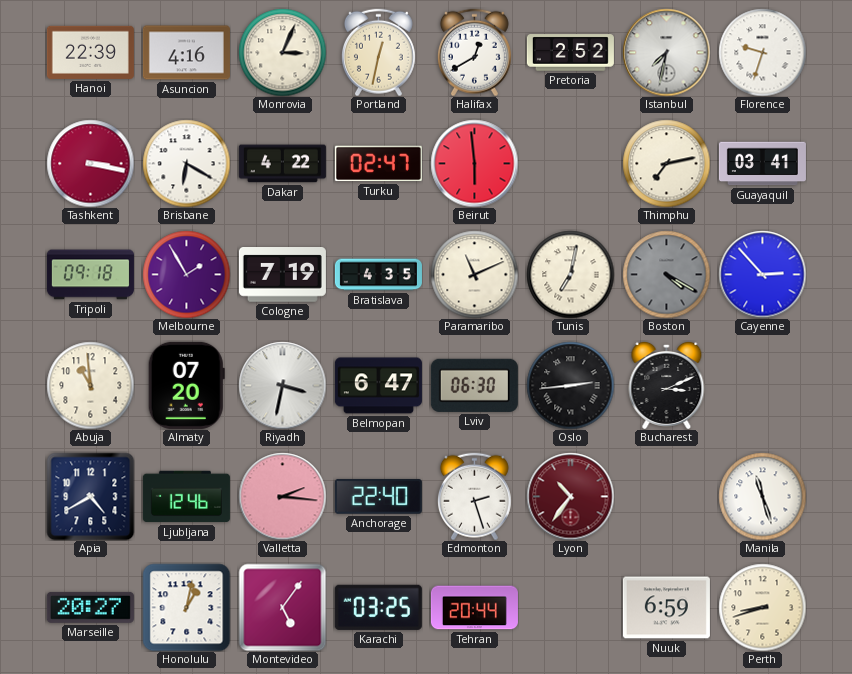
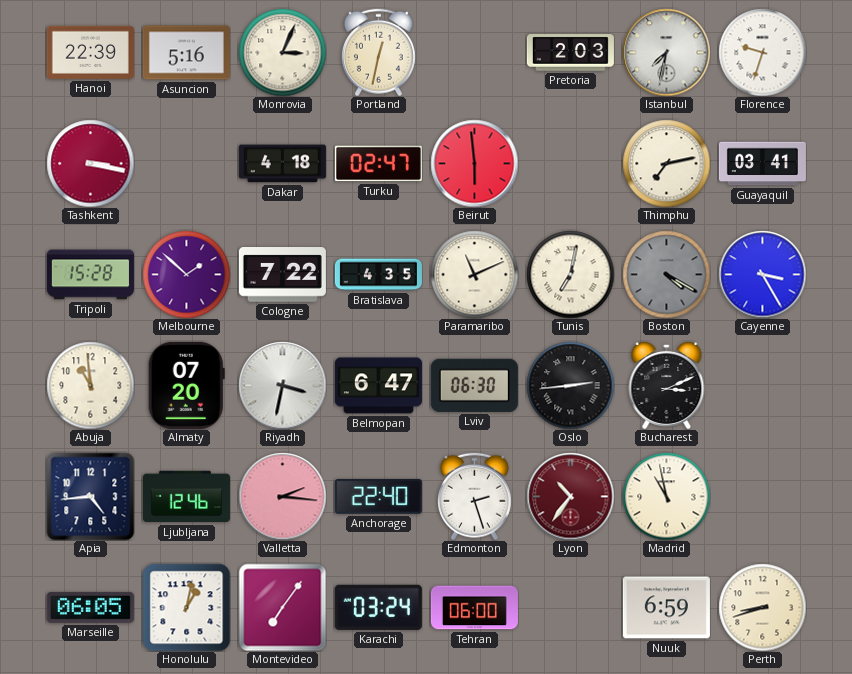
Asuncion: 4:16 -> 5:16 (186, 53)
Halifax: 12:40 -> none (474, 52)
Pretoria: 2:52 -> 2:03 (570, 53)
Brisbane: 6:20 -> none (186, 163)
Dakar: 4:22 -> 4:18 (282, 164)
Tripoli: 09:18 -> 15:28 (90, 275)
Melbourne: 1:55 -> 1:52 (186, 274)
Cologne: 7:19 -> 7:22 (282, 275)
Cayenne: 2:53 -> 3:25 (762, 274)
Apia: 4:40 -> 4:44 (90, 496)
Madrid: none -> 10:58 (666, 496)
Manila: 11:27 -> none (762, 496)
Marseille: 20:27 -> 06:05 (90, 607)
Montevideo: 5:06 -> 7:06 (282, 607)
Karachi: 03:25 -> 03:24 (378, 607)
Tehran: 20:44 -> 06:00 (474, 608)
